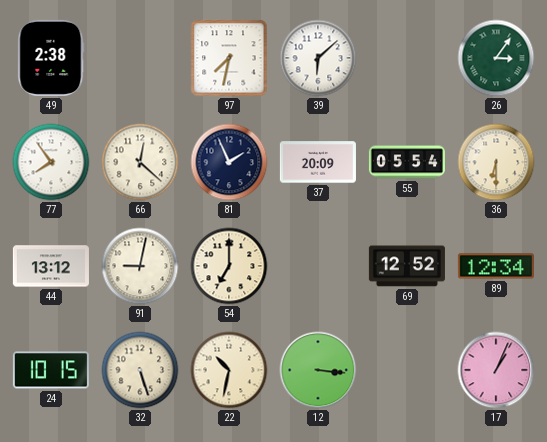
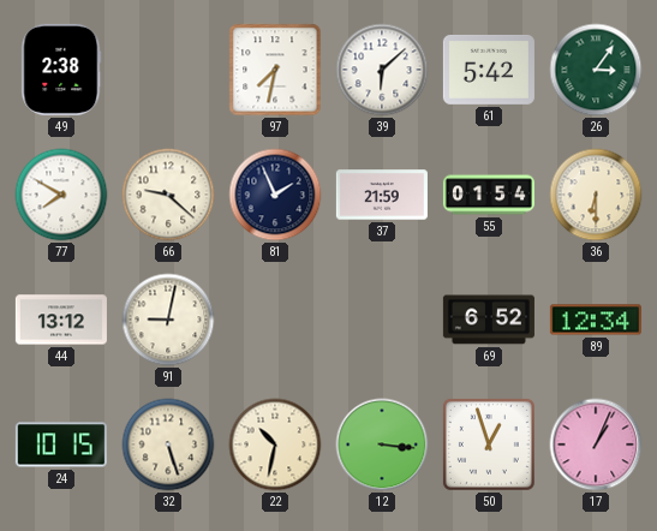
61: none -> 5:42 (489, 70)
77: 7:54 -> 7:50 (61, 195)
66: 12:22 -> 9:22 (168, 195)
37: 20:09 -> 21:59 (382, 195)
55: 05:54 -> 01:54 (489, 195)
54: 7:00 -> none (229, 266)
69: 12:52 -> 6:52 (489, 320)
50: none -> 12:57 (489, 445)
